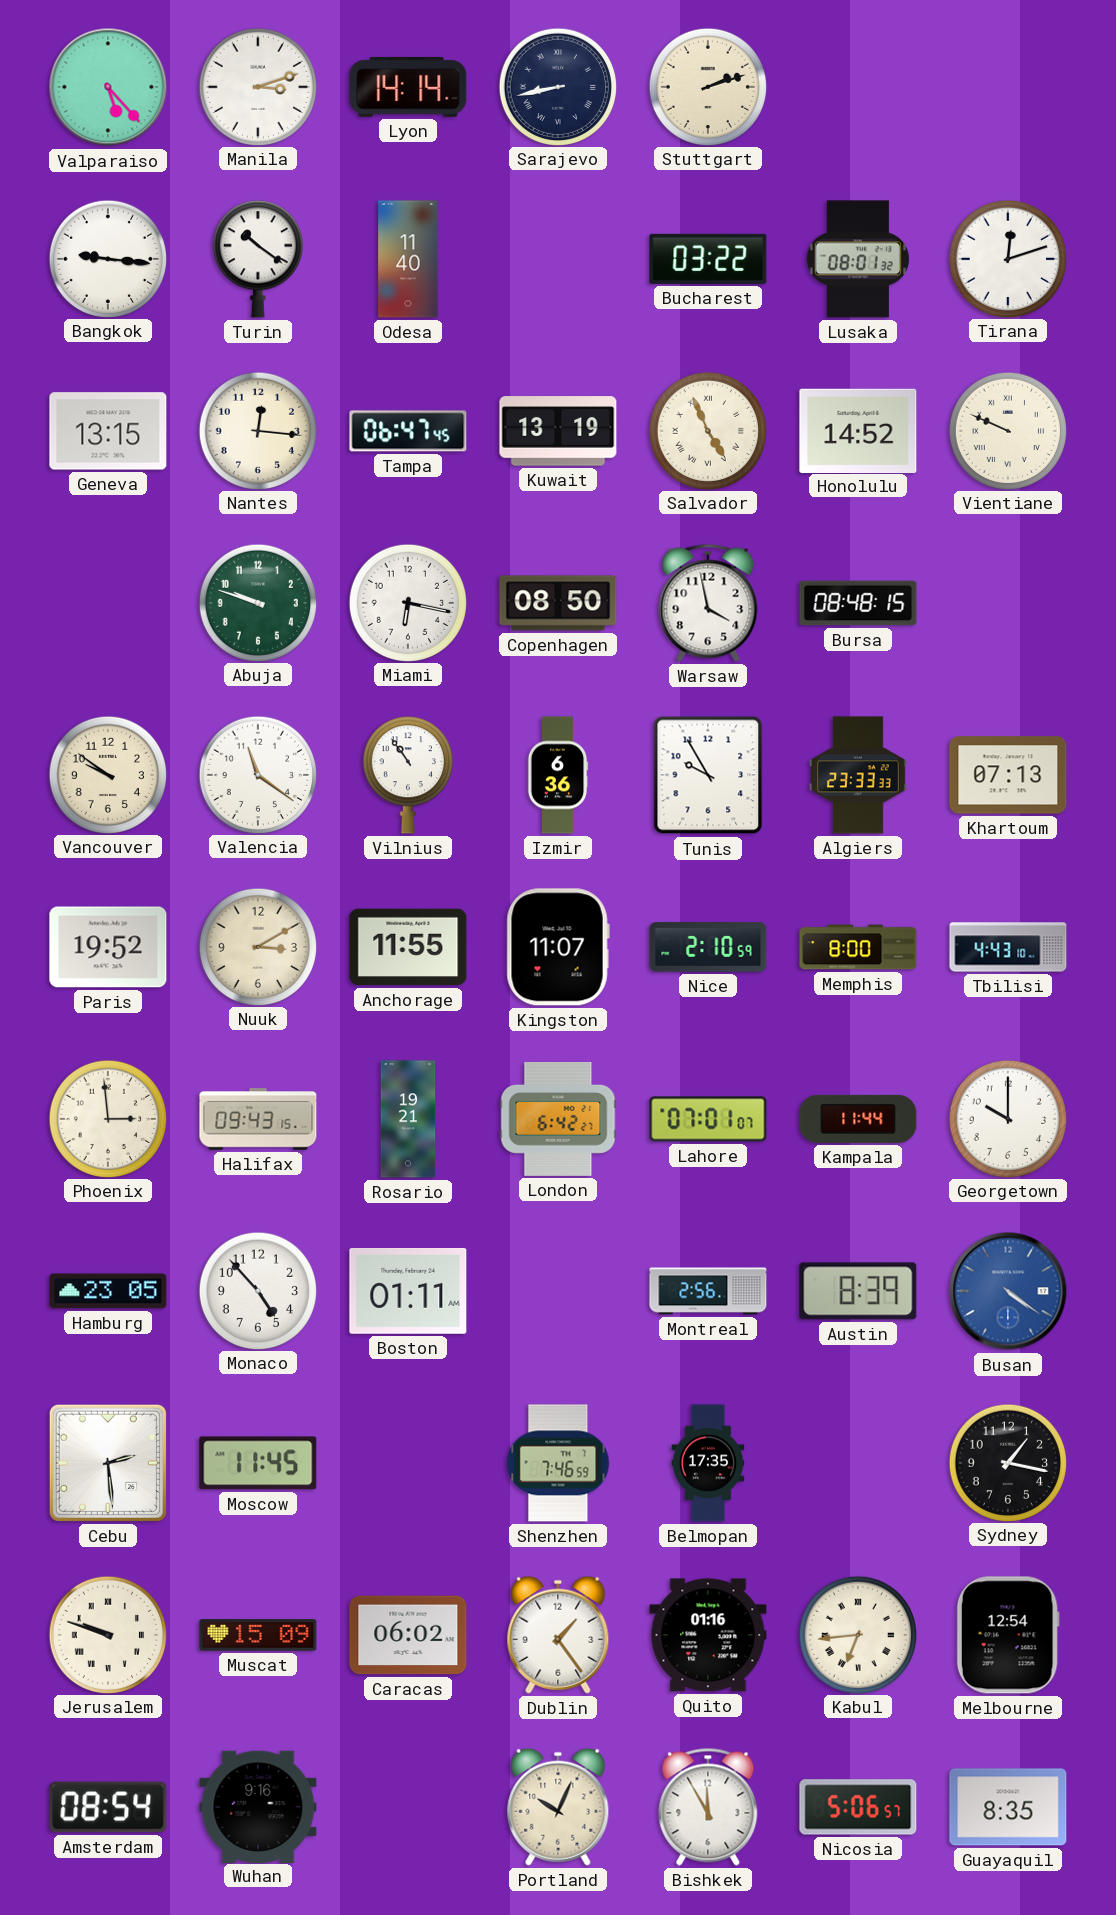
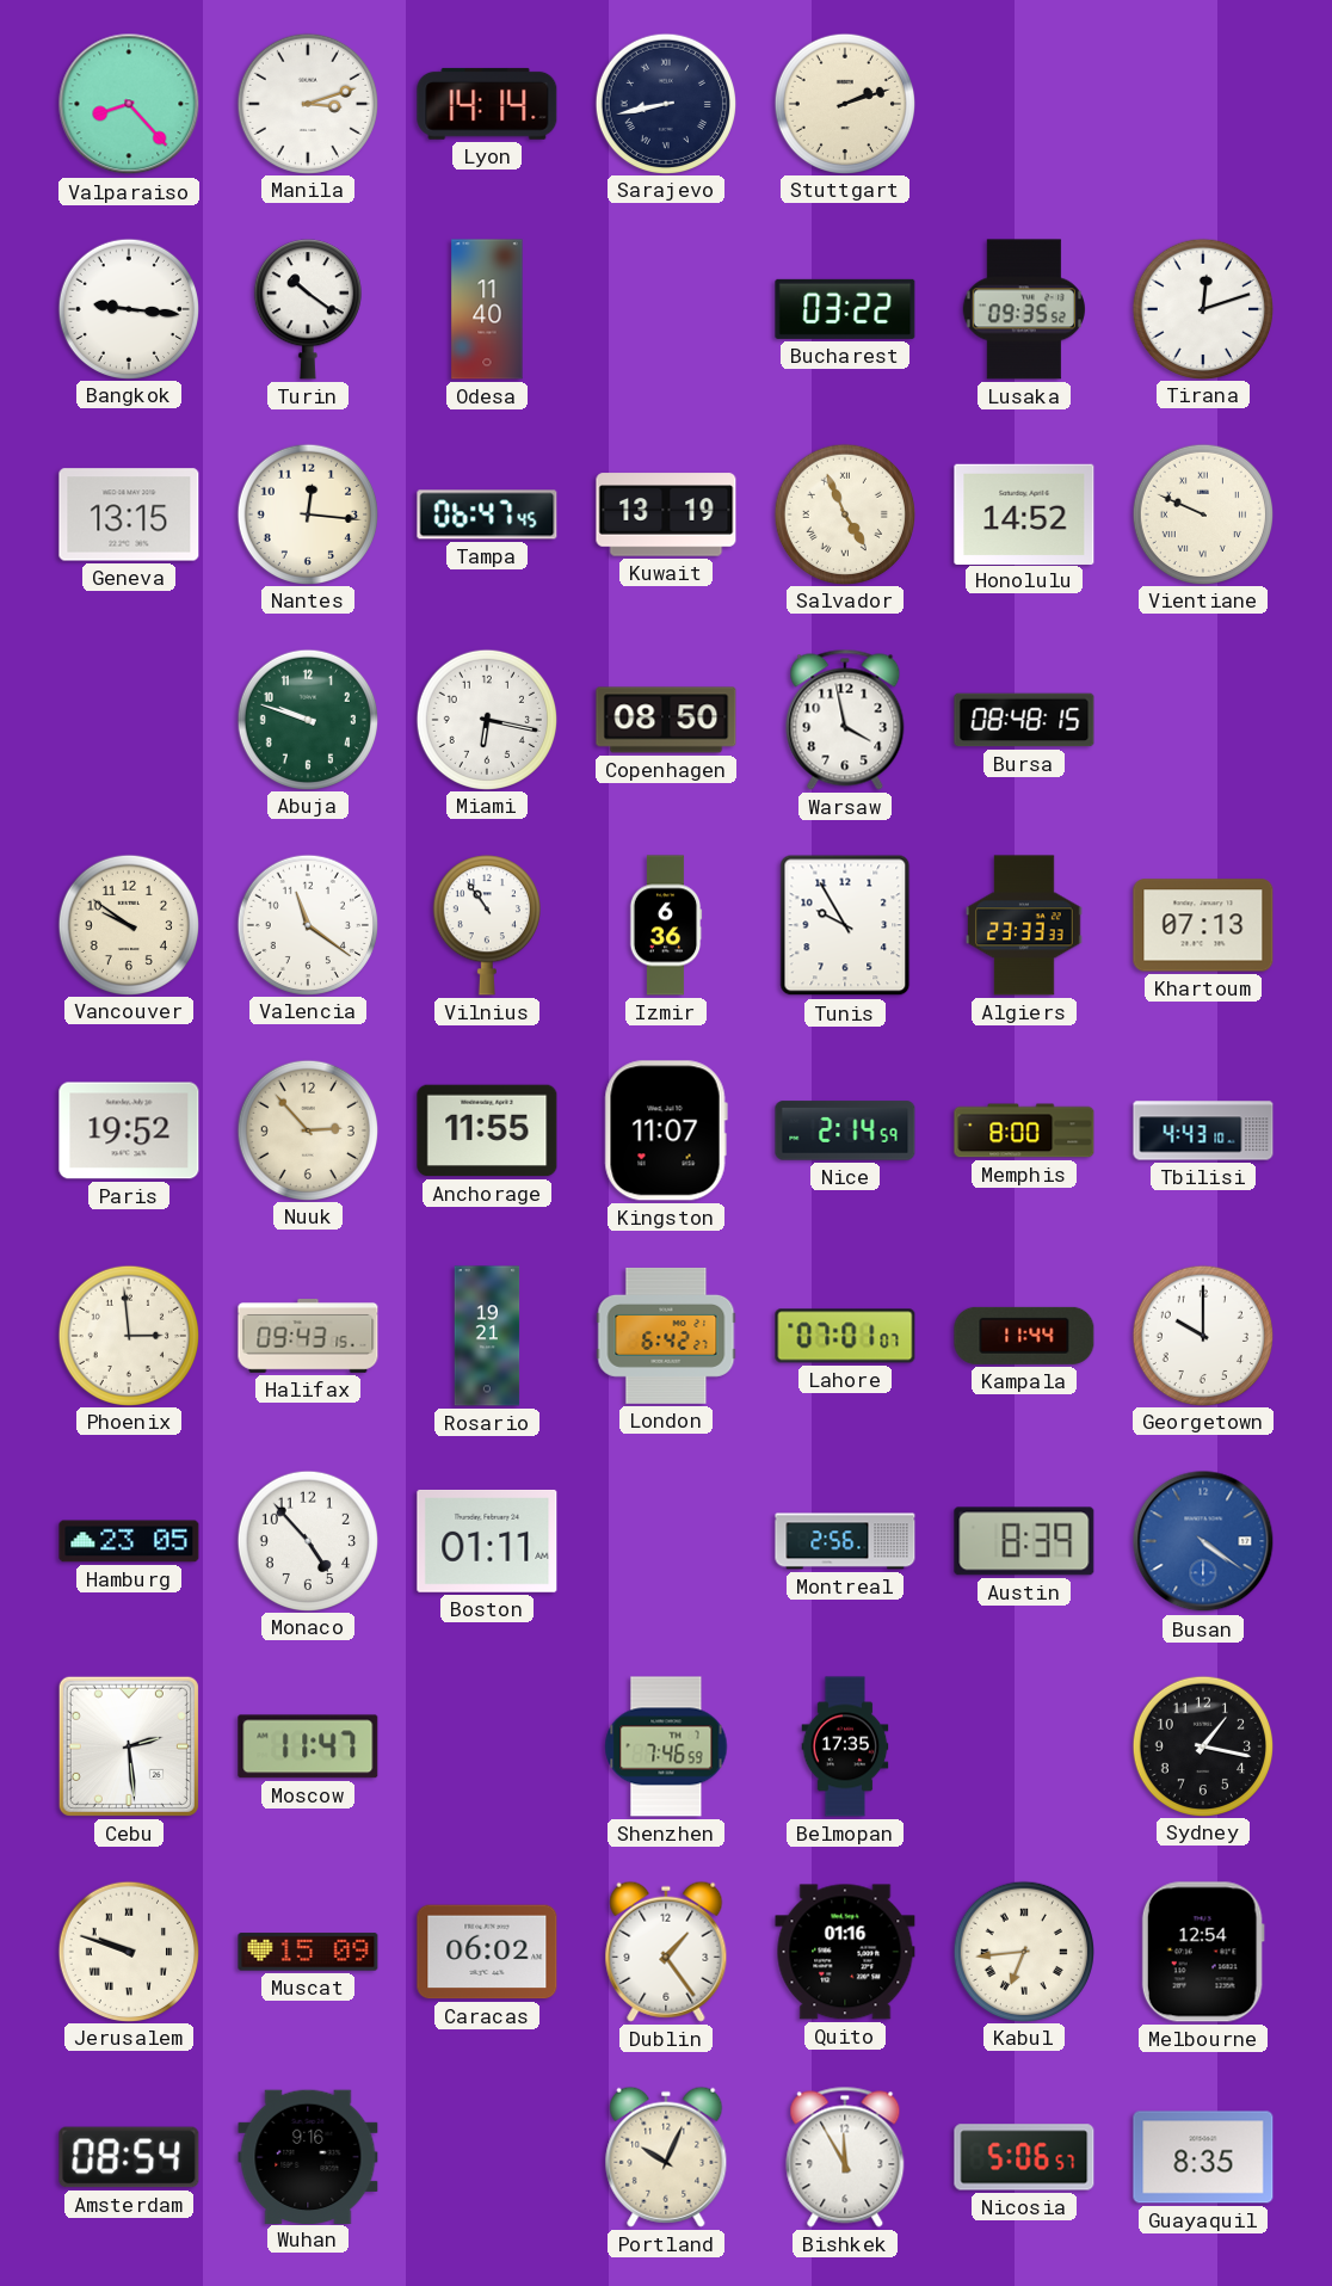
Valparaiso: 5:23 -> 8:23 (129, 104)
Lusaka: 08:01 -> 09:35 (1023, 309)
Nuuk: 3:10 -> 2:53 (307, 1129)
Nice: 2:10 -> 2:14 (845, 1130)
Moscow: 11:45 -> 11:47 (308, 1746)
